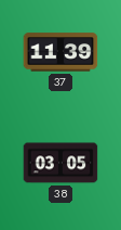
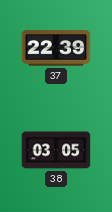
37: 11:39 -> 22:39 (56, 48)
